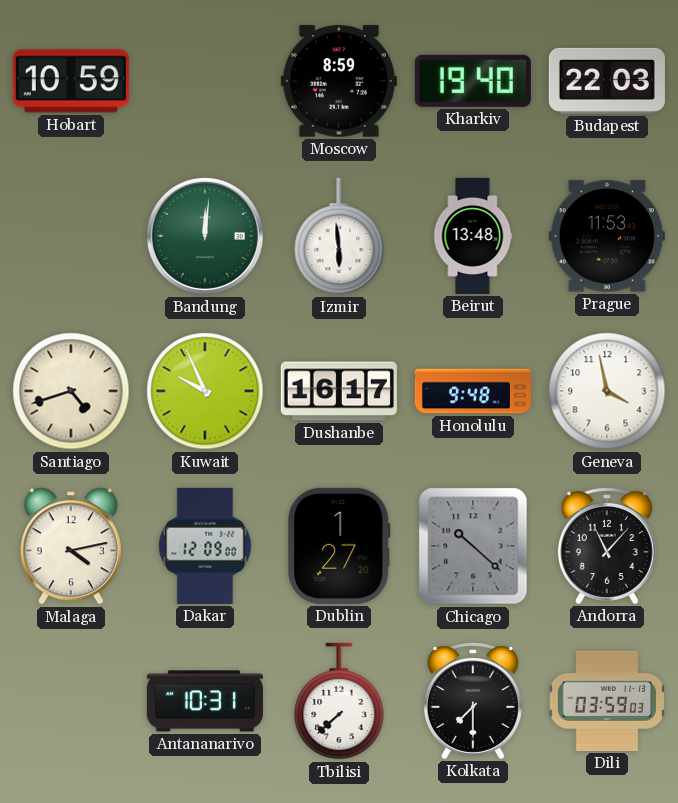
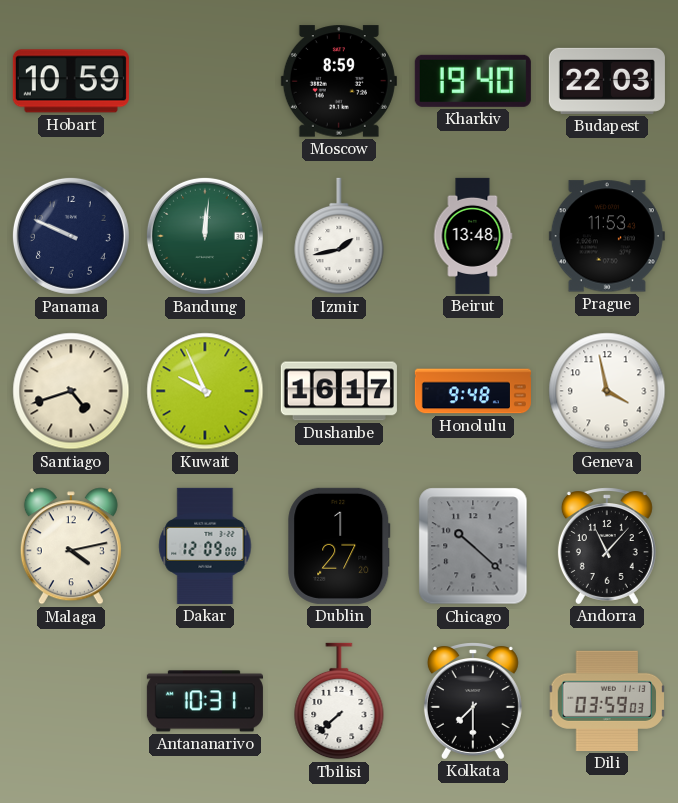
Panama: none -> 9:49 (71, 236)
Izmir: 5:59 -> 1:43 (339, 236)
